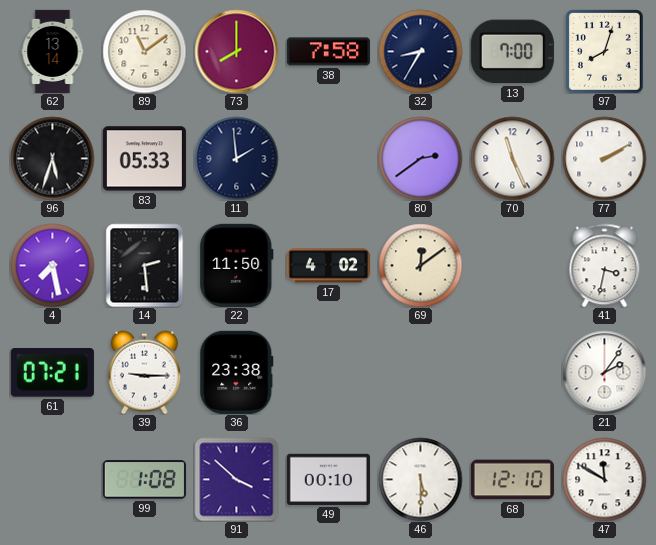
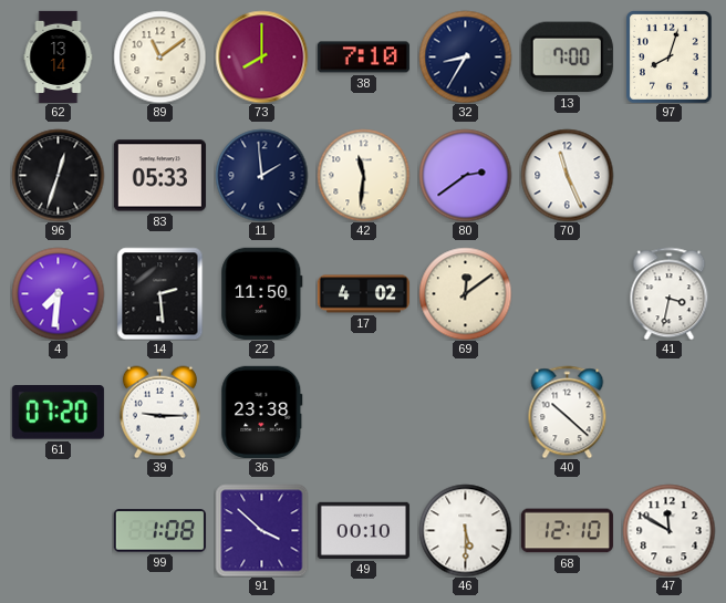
38: 7:58 -> 7:10 (363, 58)
96: 5:33 -> 12:33 (58, 175)
42: none -> 11:31 (363, 175)
77: 2:10 -> none (604, 158)
4: 7:28 -> 7:31 (58, 293)
61: 07:21 -> 07:20 (58, 413)
40: none -> 10:22 (568, 412)
21: 2:06 -> none (604, 372)
